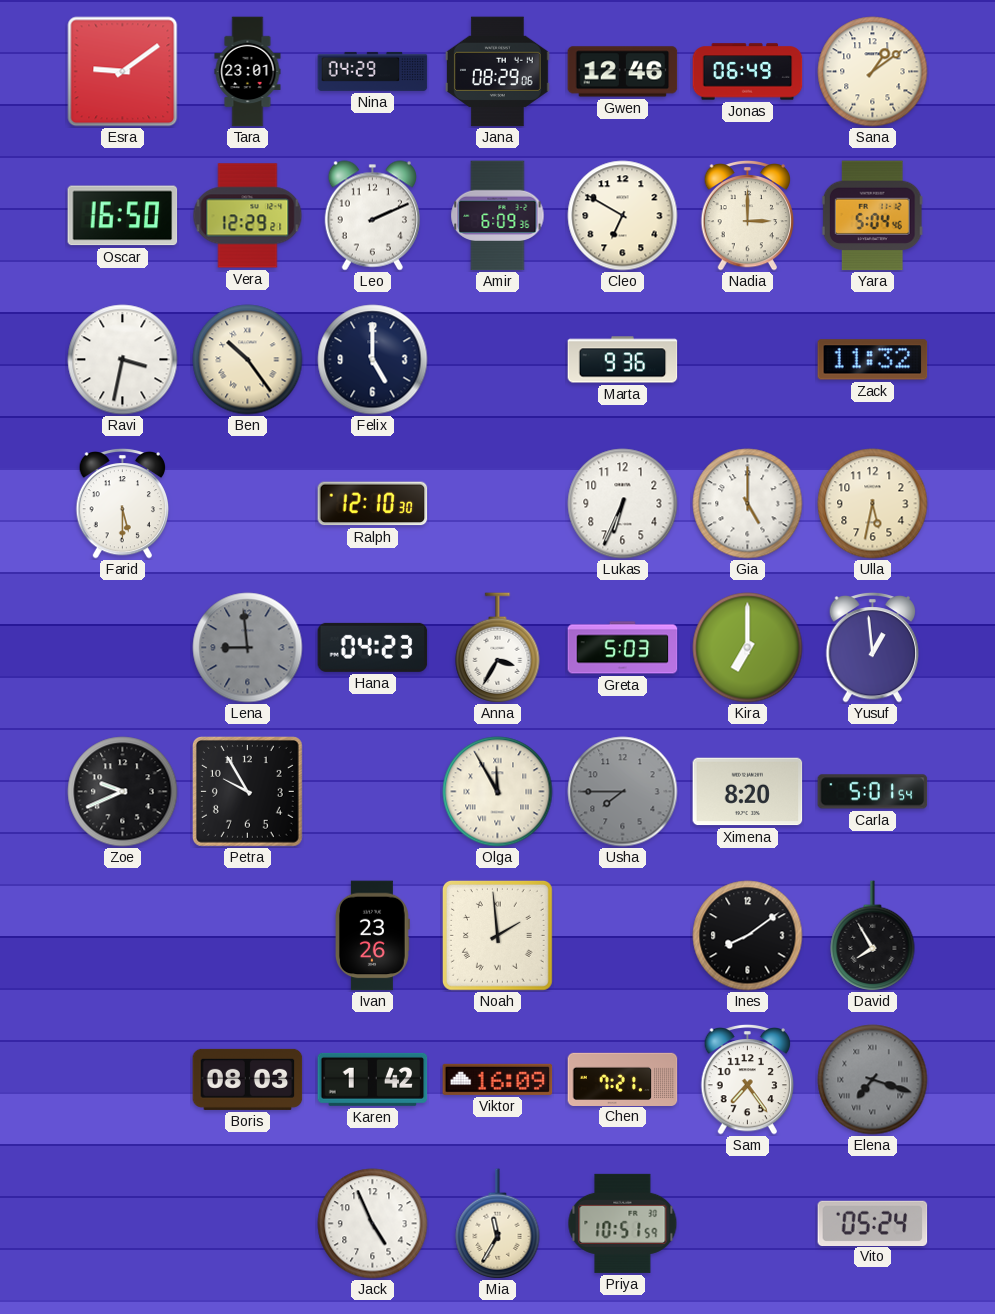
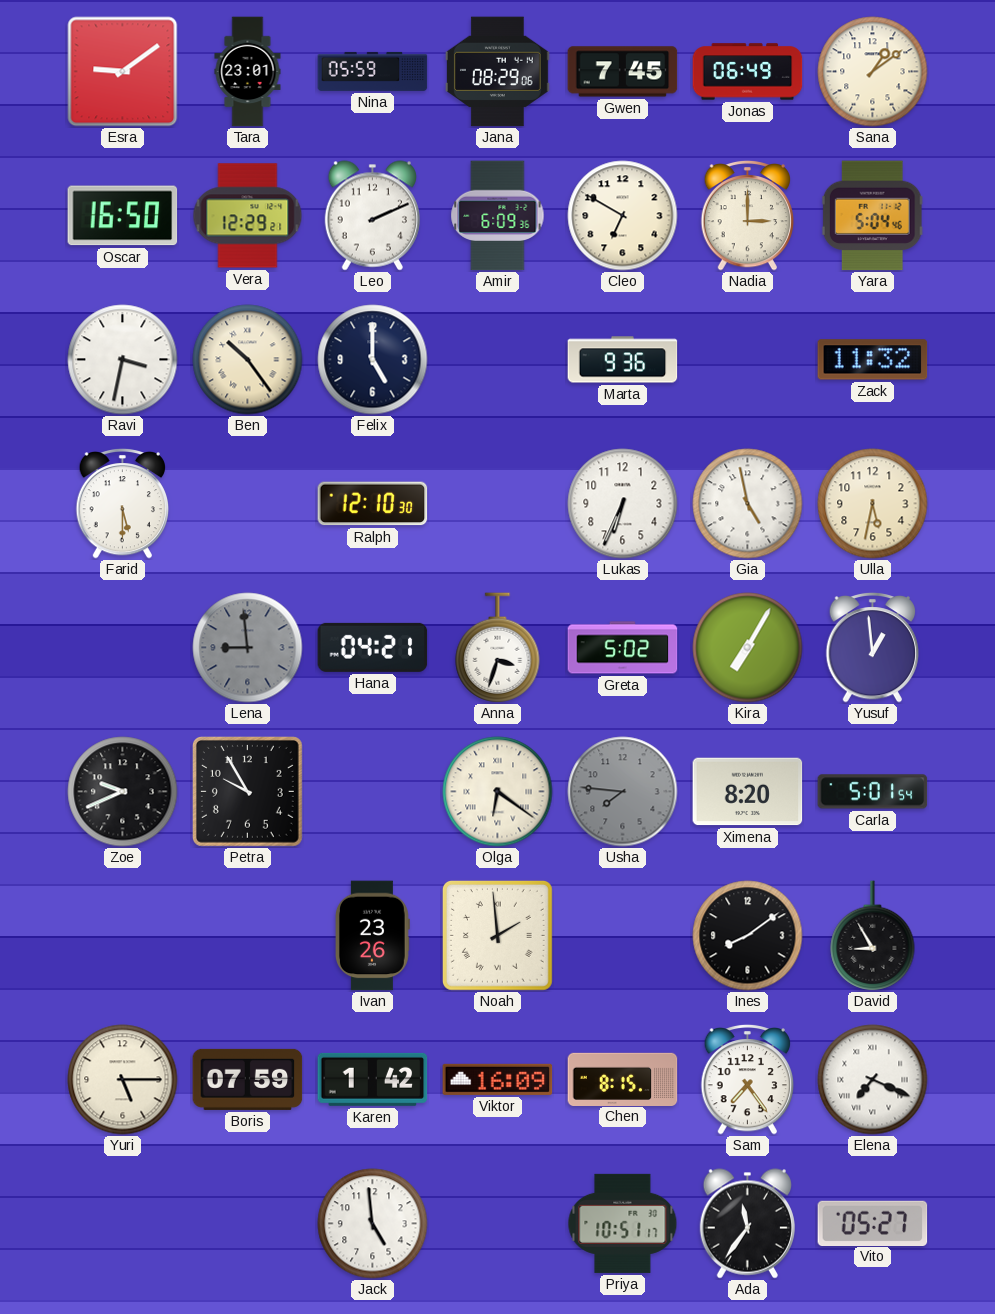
Nina: 04:29 -> 05:59 (373, 71)
Gwen: 12:46 -> 7:45 (623, 72)
Gia: 5:00 -> 4:58 (748, 504)
Hana: 04:23 -> 04:21 (373, 647)
Anna: 3:35 -> 3:33 (498, 648)
Greta: 5:03 -> 5:02 (623, 648)
Kira: 7:00 -> 7:05 (748, 648)
Olga: 11:55 -> 6:21 (498, 792)
Usha: 7:45 -> 7:46 (623, 792)
David: 7:55 -> 8:55 (873, 936)
Yuri: none -> 5:15 (123, 1080)
Boris: 08:03 -> 07:59 (248, 1079)
Chen: 7:21 -> 8:15 (623, 1079)
Elena: 7:18 -> 7:19 (873, 1080)
Elena dial: grey -> white (873, 1080)
Jack: 4:56 -> 4:59 (373, 1224)
Mia: 11:35 -> none (498, 1224)
Priya: 10:51:59 -> 10:51:17 (623, 1223)
Ada: none -> 11:36 (747, 1224)
Vito: 05:24 -> 05:27 (873, 1223)
